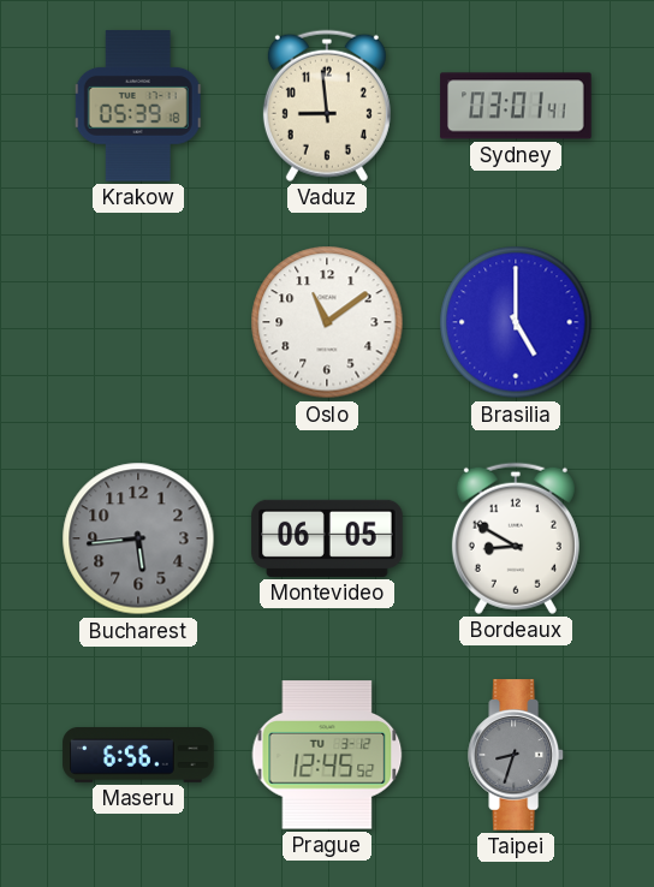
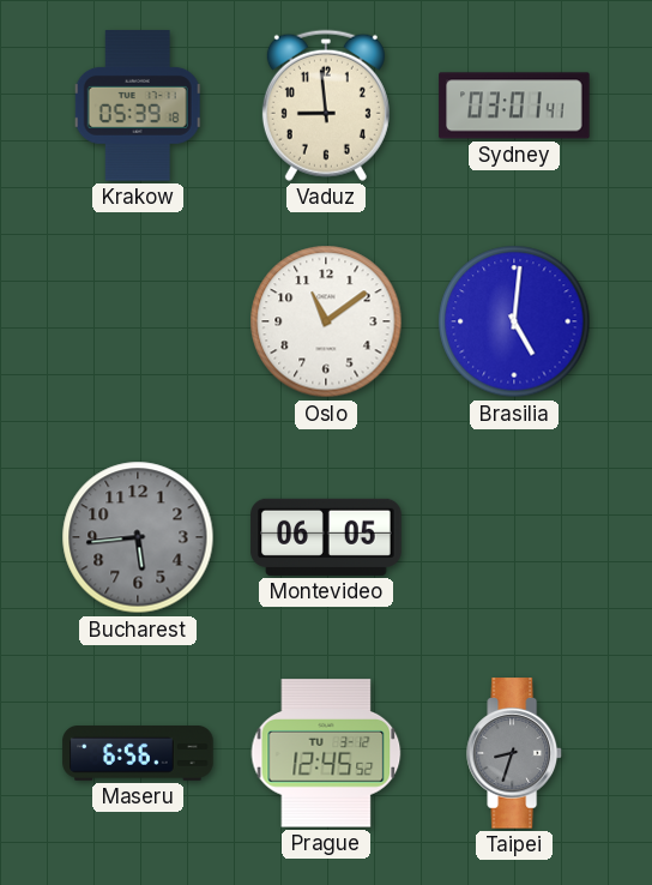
Brasilia: 5:00 -> 5:01 (514, 321)
Bordeaux: 8:50 -> none (516, 538)
